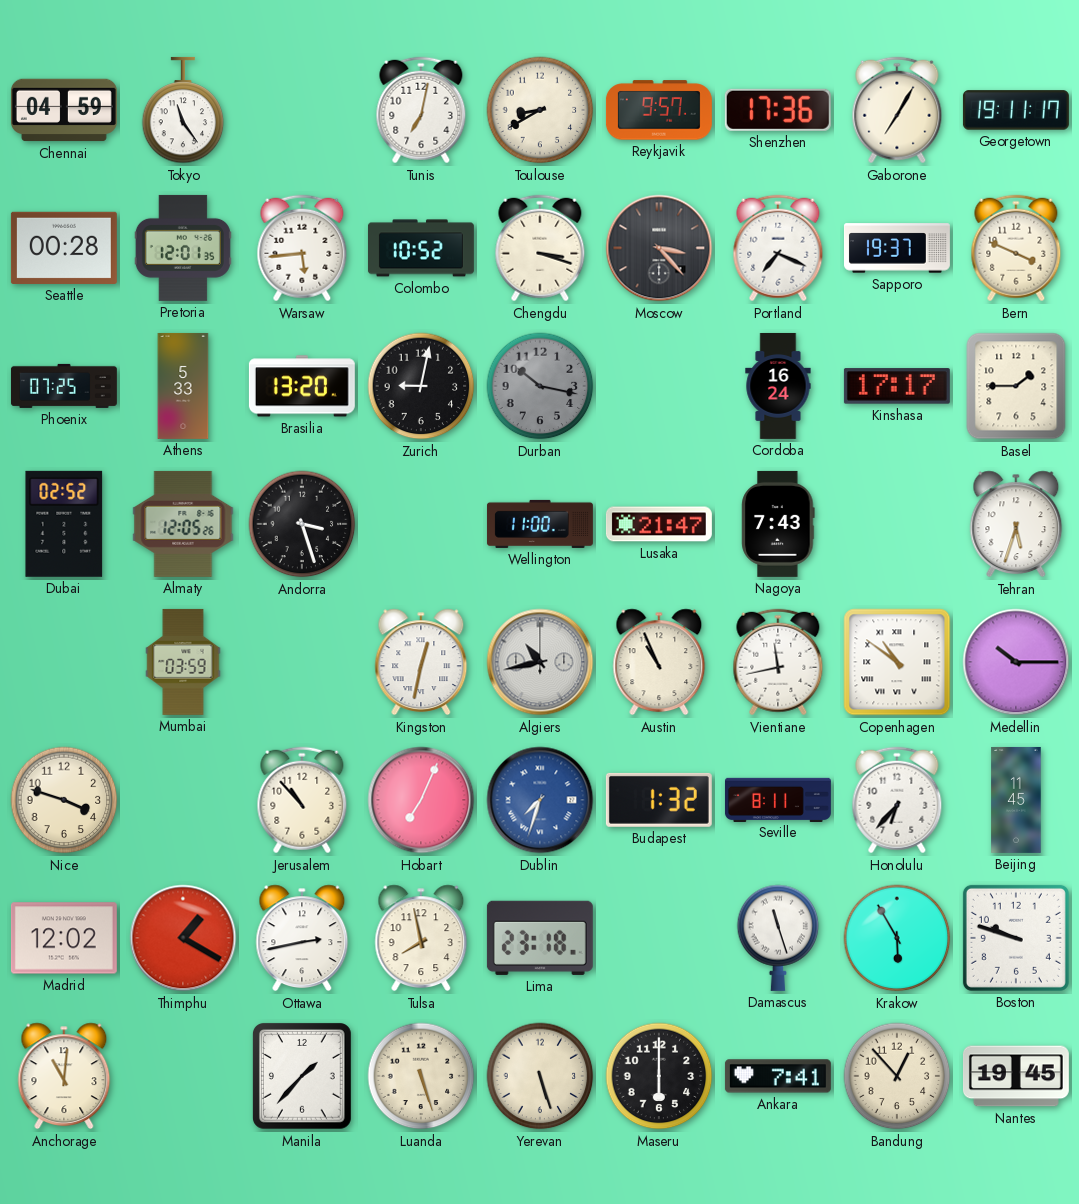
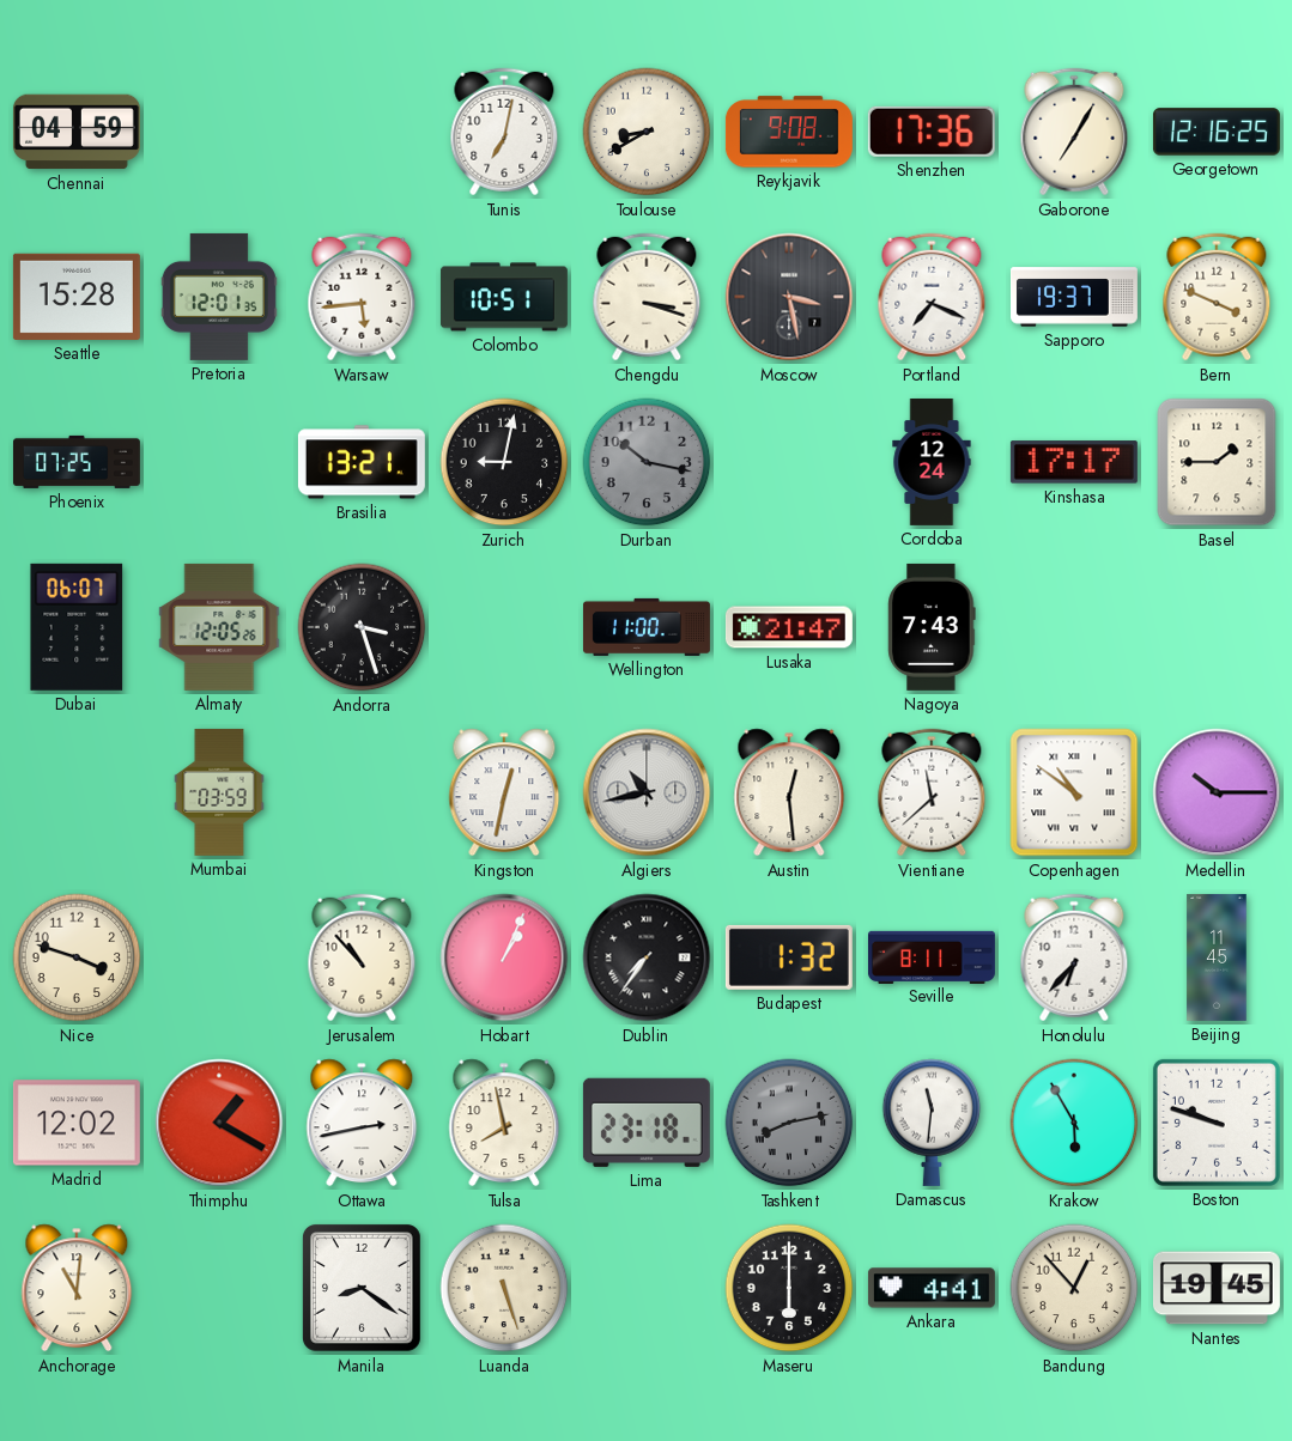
Tokyo: 11:24 -> none (183, 110)
Reykjavik: 9:57 -> 9:08 (789, 132)
Georgetown: 19:11 -> 12:16 (1217, 132)
Seattle: 00:28 -> 15:28 (77, 297)
Colombo: 10:52 -> 10:51 (504, 297)
Moscow: 3:23 -> 3:28 (789, 297)
Athens: 5:33 -> none (183, 386)
Brasilia: 13:20 -> 13:21 (362, 462)
Cordoba: 16:24 -> 12:24 (932, 462)
Dubai: 02:52 -> 06:07 (77, 627)
Tehran: 5:33 -> none (1016, 524)
Austin: 10:56 -> 12:29 (789, 792)
Vientiane: 11:43 -> 11:38 (932, 792)
Hobart: 7:04 -> 1:04 (504, 957)
Dublin: 7:33 -> 7:36 (647, 957)
Dublin dial: blue -> black (647, 957)
Tashkent: none -> 8:13 (789, 1123)
Damascus: 11:27 -> 11:31 (932, 1123)
Manila: 1:37 -> 8:21 (363, 1289)
Yerevan: 5:27 -> none (540, 1076)
Ankara: 7:41 -> 4:41 (932, 1288)
